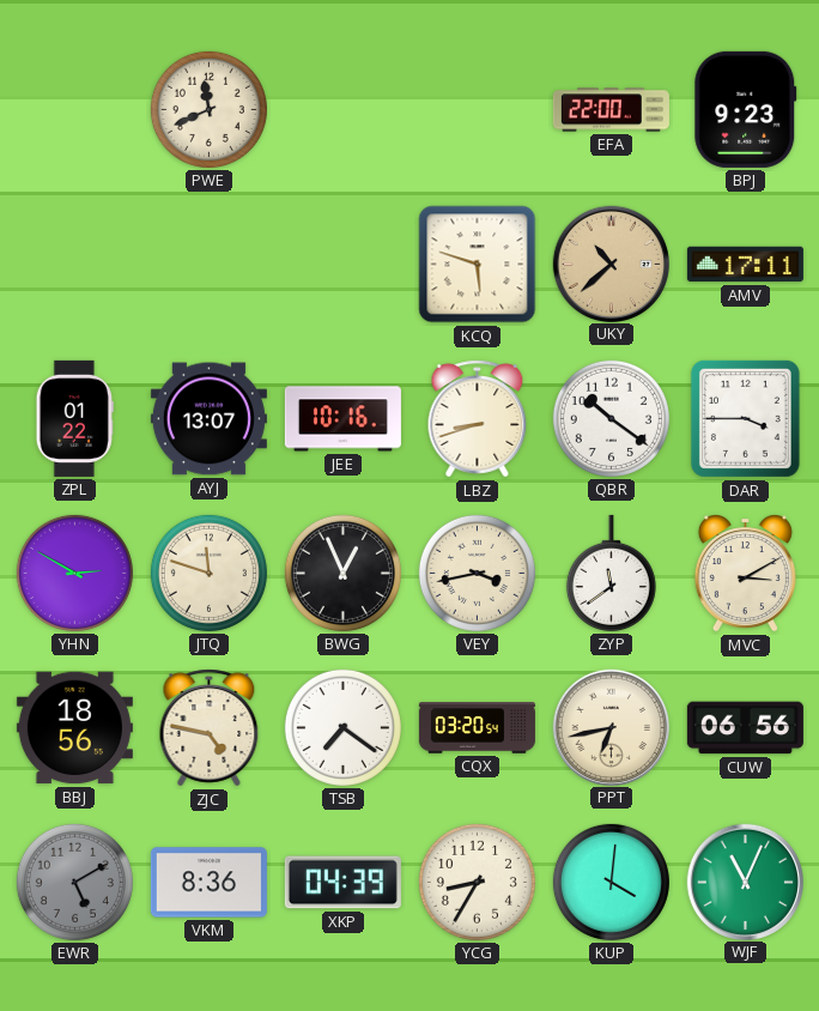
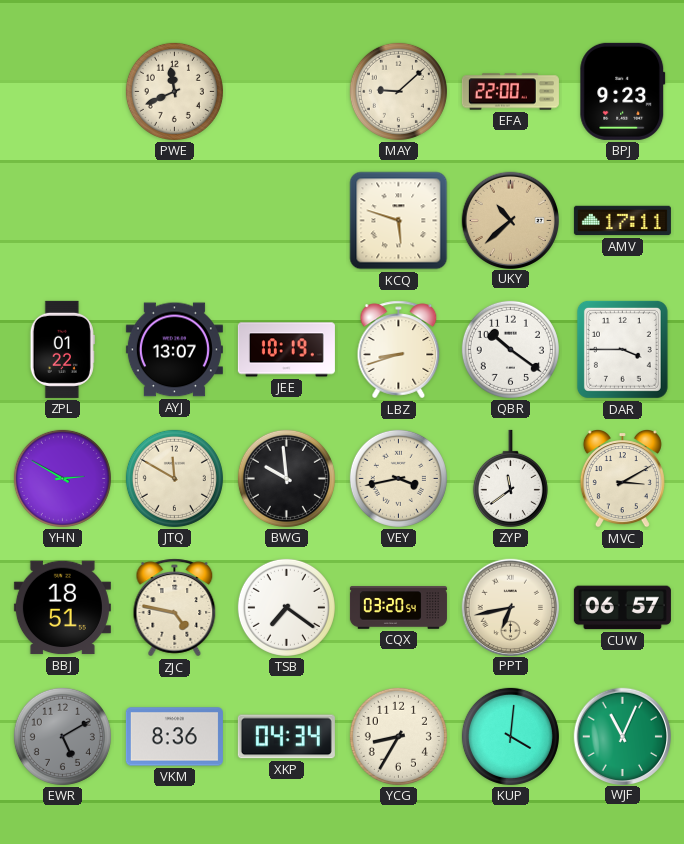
MAY: none -> 9:08 (398, 91)
JEE: 10:16 -> 10:19 (286, 350)
JTQ: 11:48 -> 11:50 (174, 478)
BWG: 12:56 -> 9:59 (286, 478)
BBJ: 18:56 -> 18:51 (62, 608)
CUW: 06:56 -> 06:57 (622, 608)
XKP: 04:39 -> 04:34 (286, 737)
